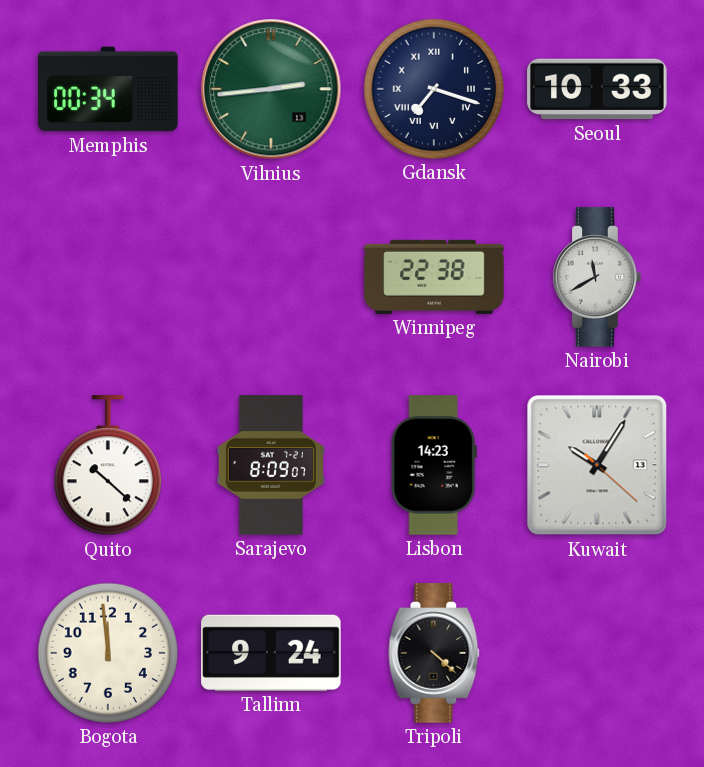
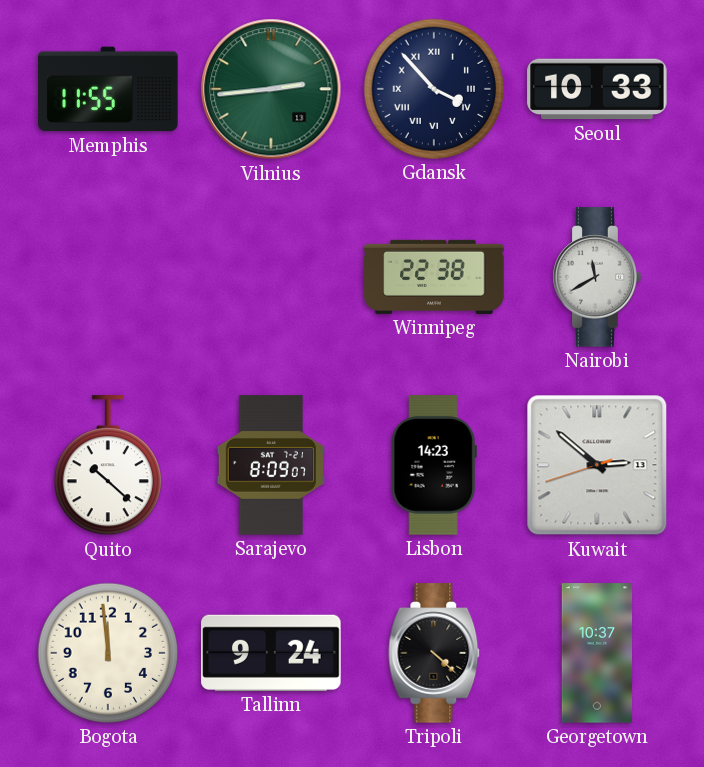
Memphis: 00:34 -> 11:55 (108, 89)
Gdansk: 7:18 -> 3:53 (434, 89)
Kuwait: 10:05 -> 2:51 (597, 465)
Georgetown: none -> 10:37 (597, 653)
